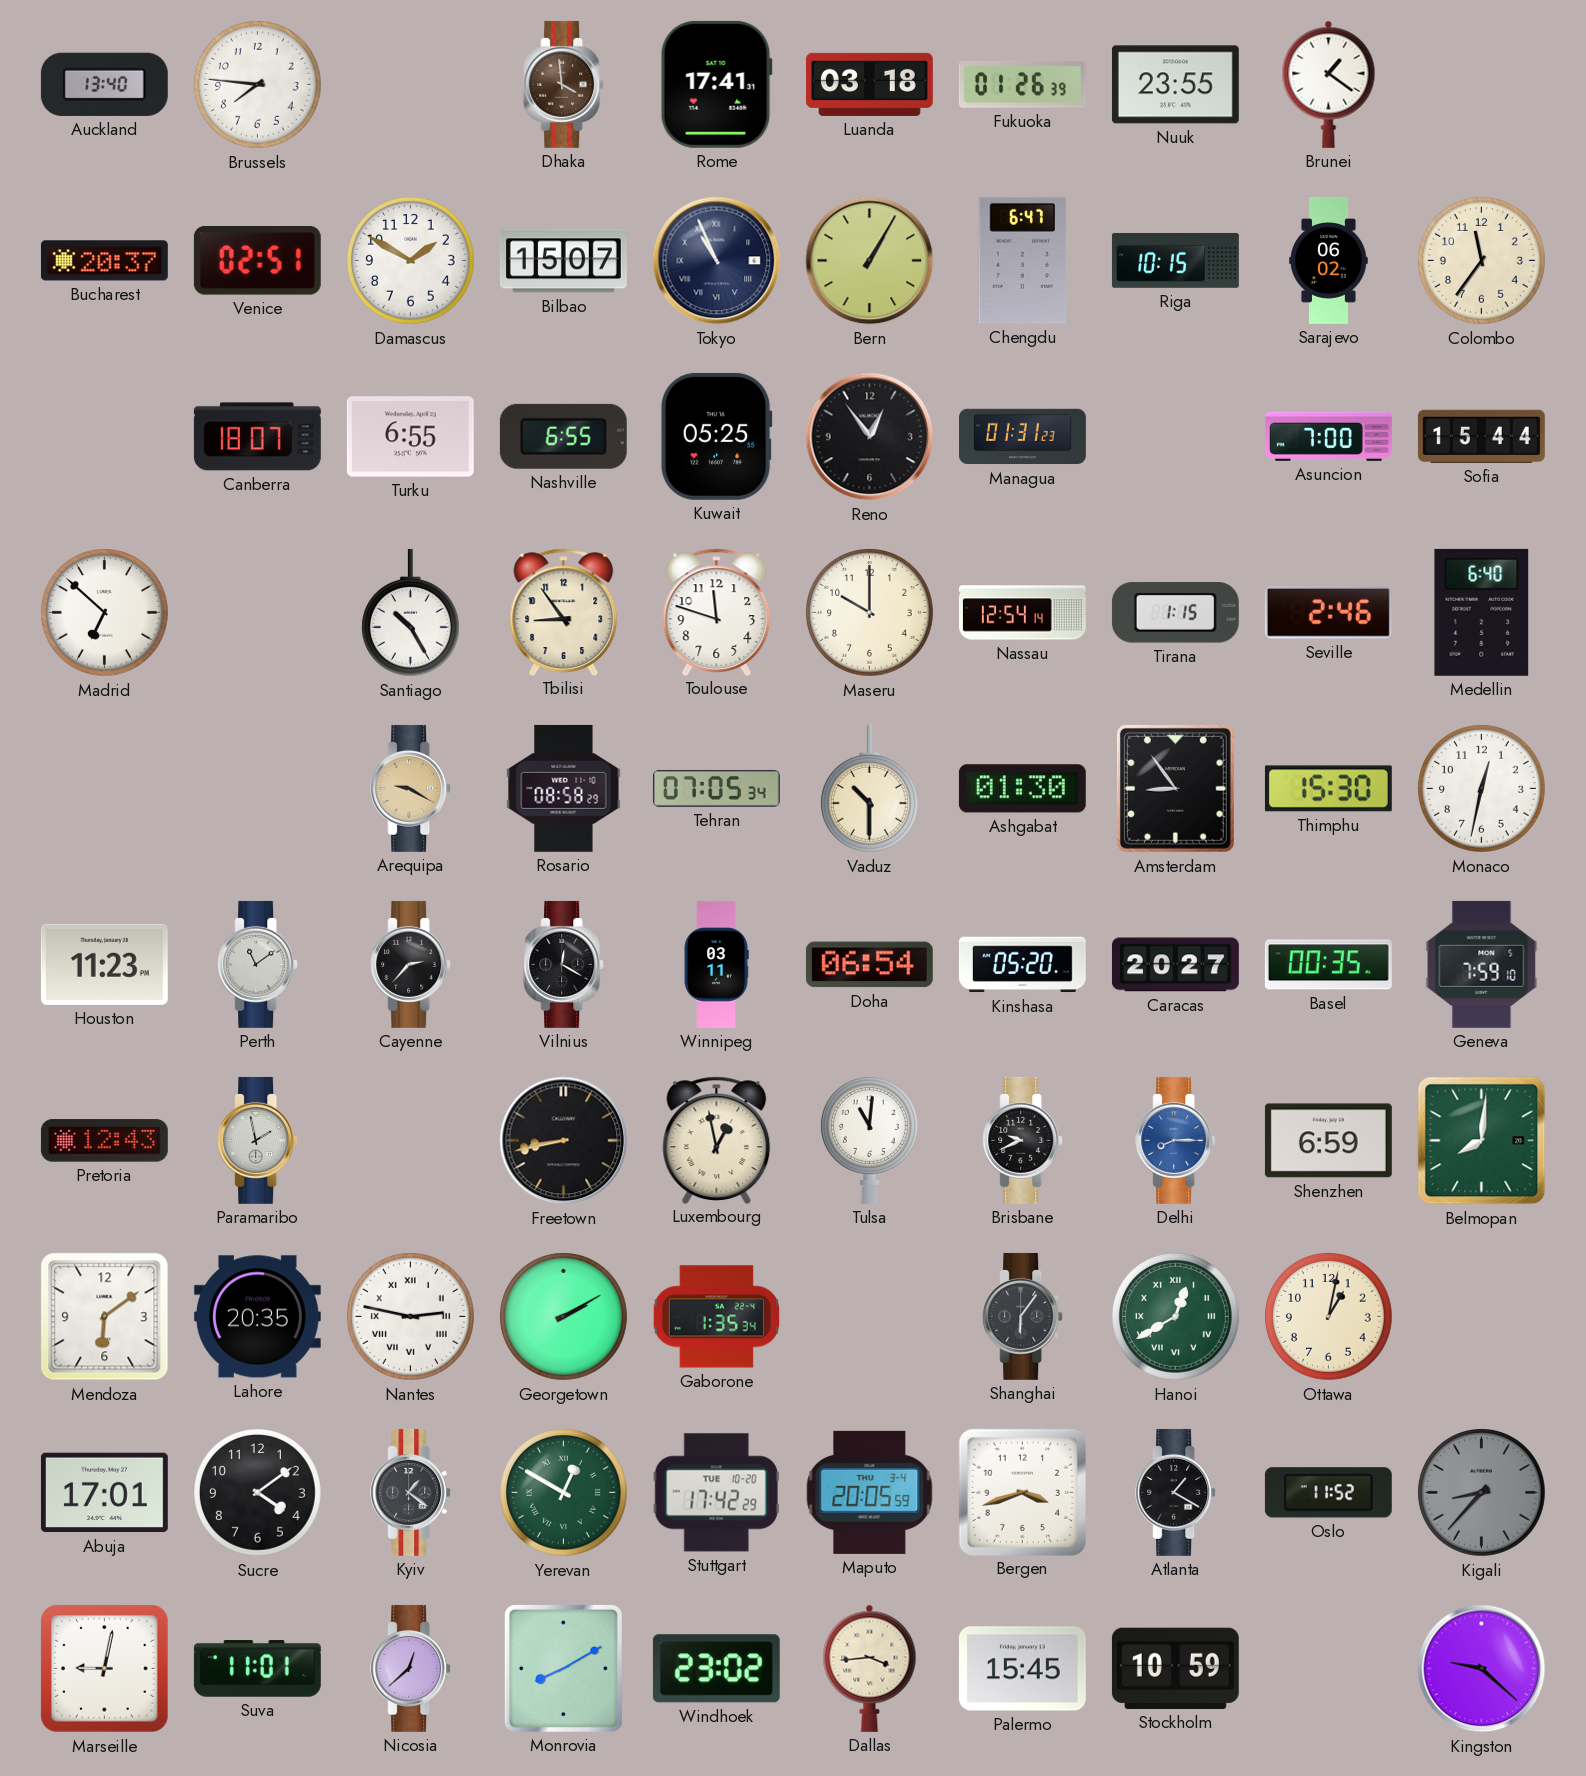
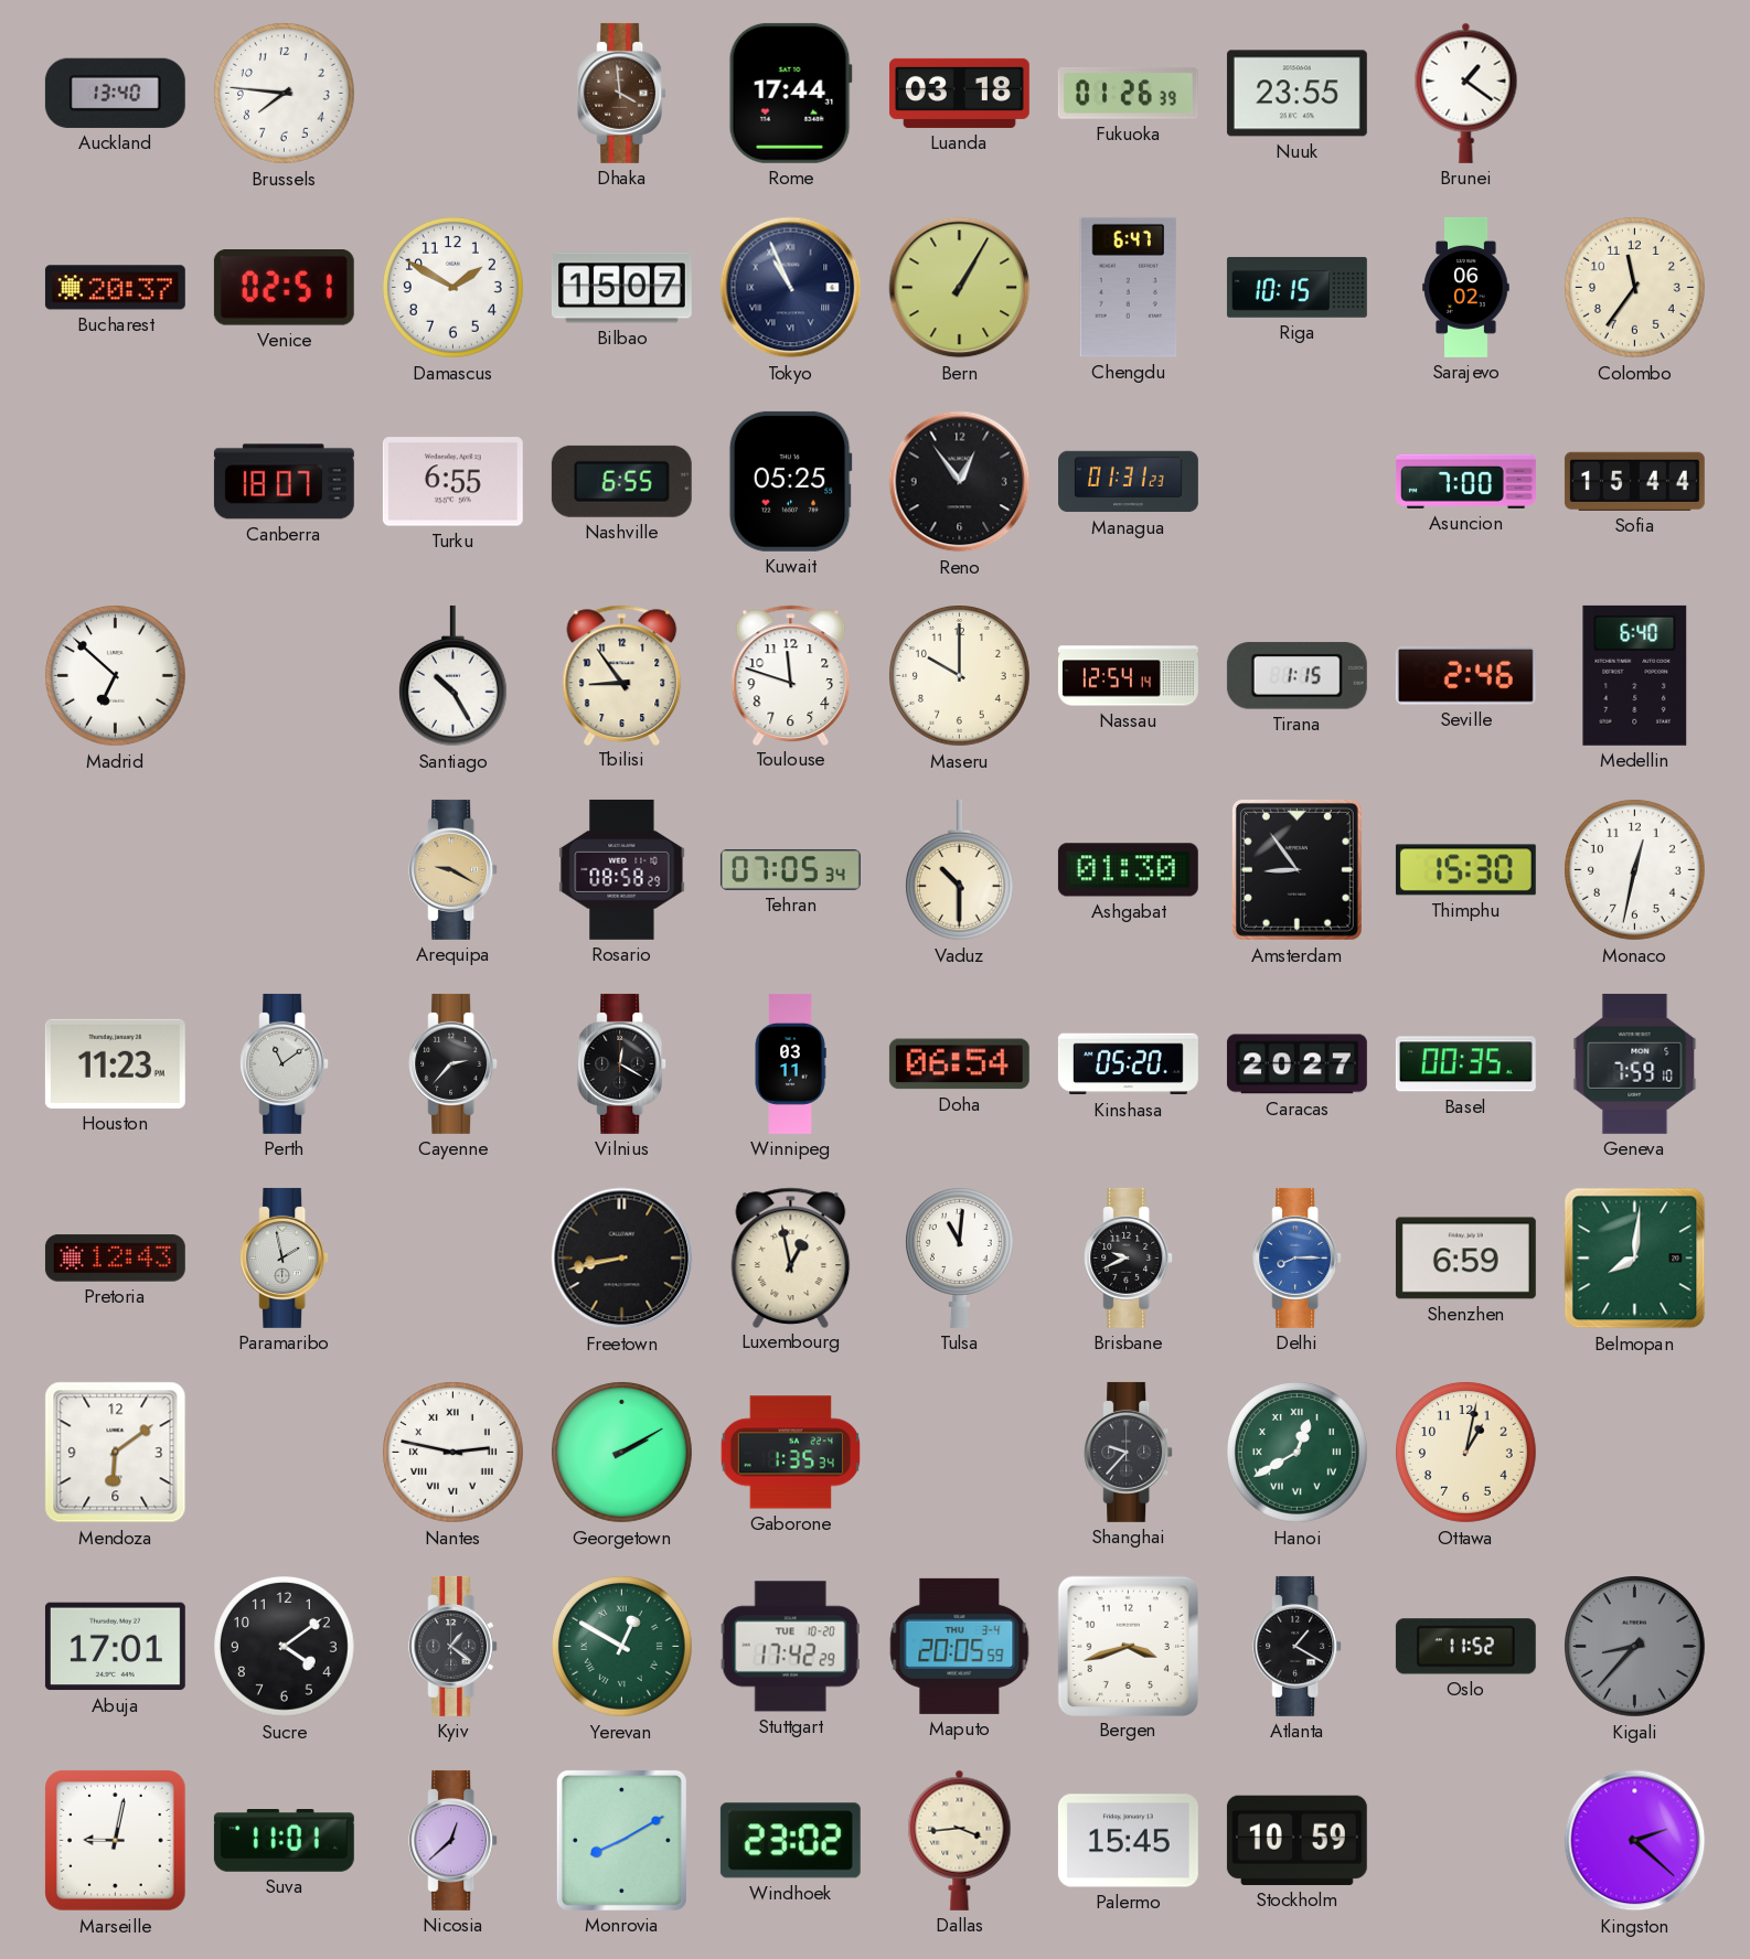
Rome: 17:41 -> 17:44 (790, 93)
Lahore: 20:35 -> none (257, 1317)
Shanghai: 6:06 -> 9:37 (1129, 1452)
Kingston: 9:22 -> 2:22 (1635, 1841)
